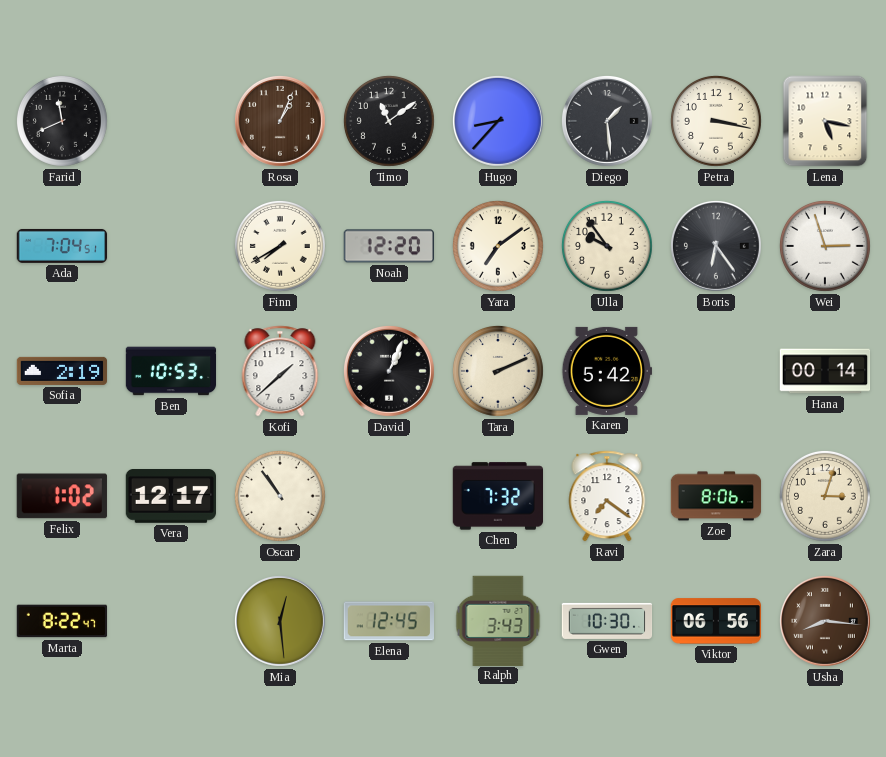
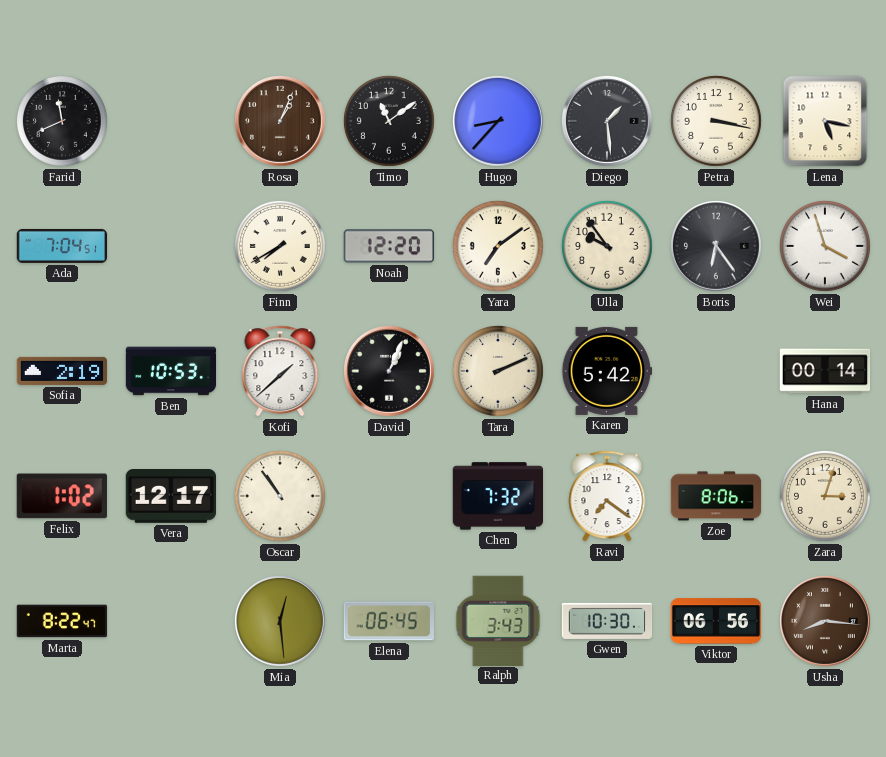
Wei: 2:57 -> 3:57 (825, 246)
Elena: 12:45 -> 06:45 (388, 621)
